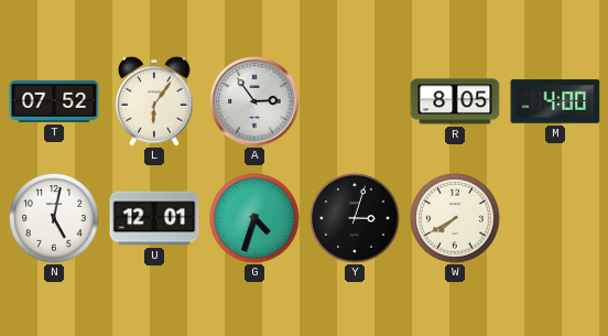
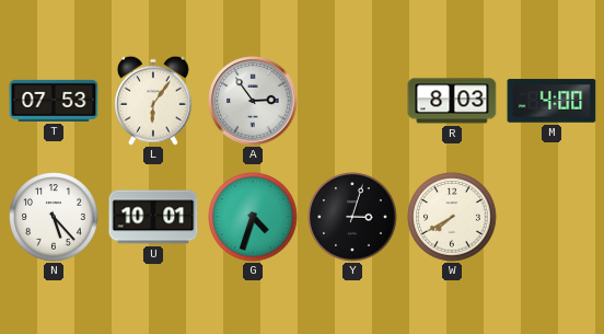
T: 07:52 -> 07:53 (54, 101)
R: 8:05 -> 8:03 (452, 101)
N: 5:02 -> 5:23 (54, 217)
U: 12:01 -> 10:01 (153, 217)
